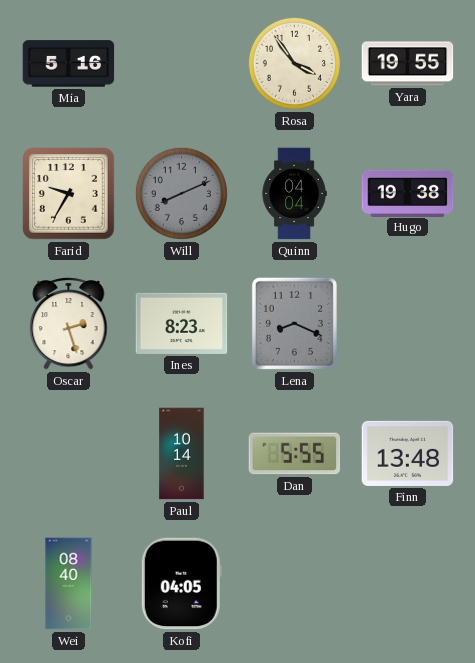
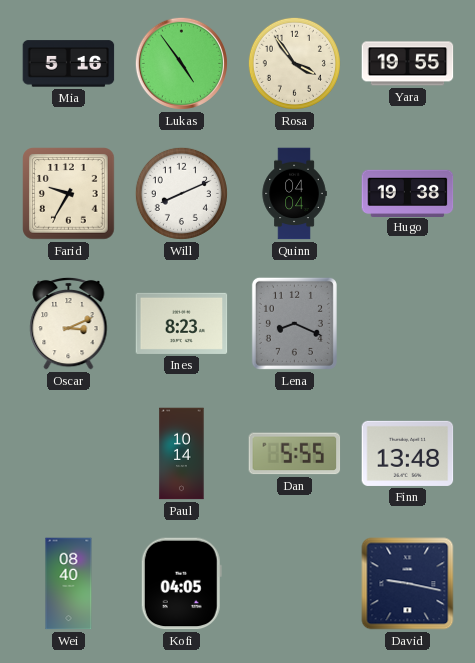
Lukas: none -> 4:54 (181, 63)
Will dial: grey -> white (181, 193)
Oscar: 2:27 -> 3:11 (69, 323)
David: none -> 9:17 (408, 584)
